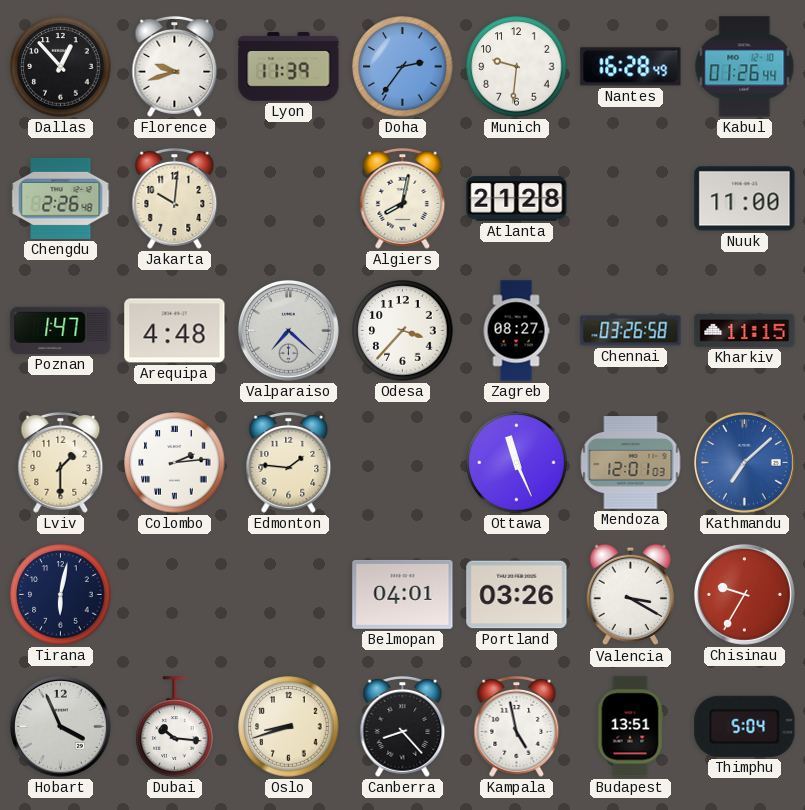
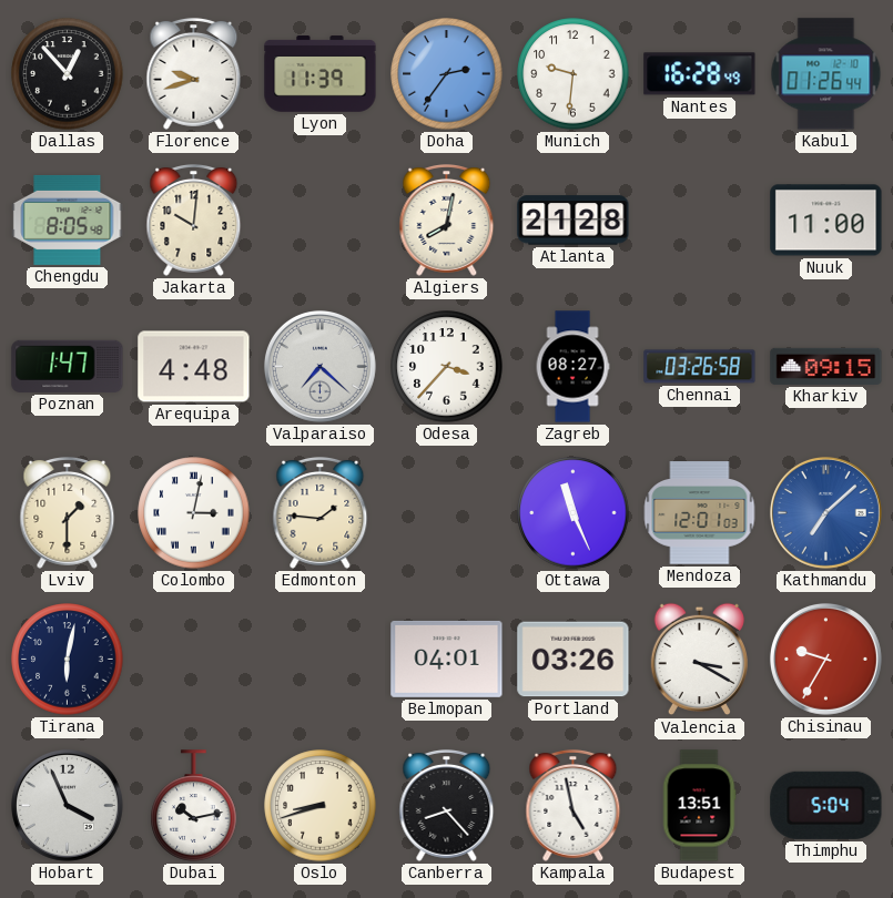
Chengdu: 2:26 -> 8:05 (68, 220)
Kharkiv: 11:15 -> 09:15 (826, 366)
Colombo: 2:14 -> 3:02 (194, 513)
Dubai: 10:16 -> 10:13 (194, 806)
